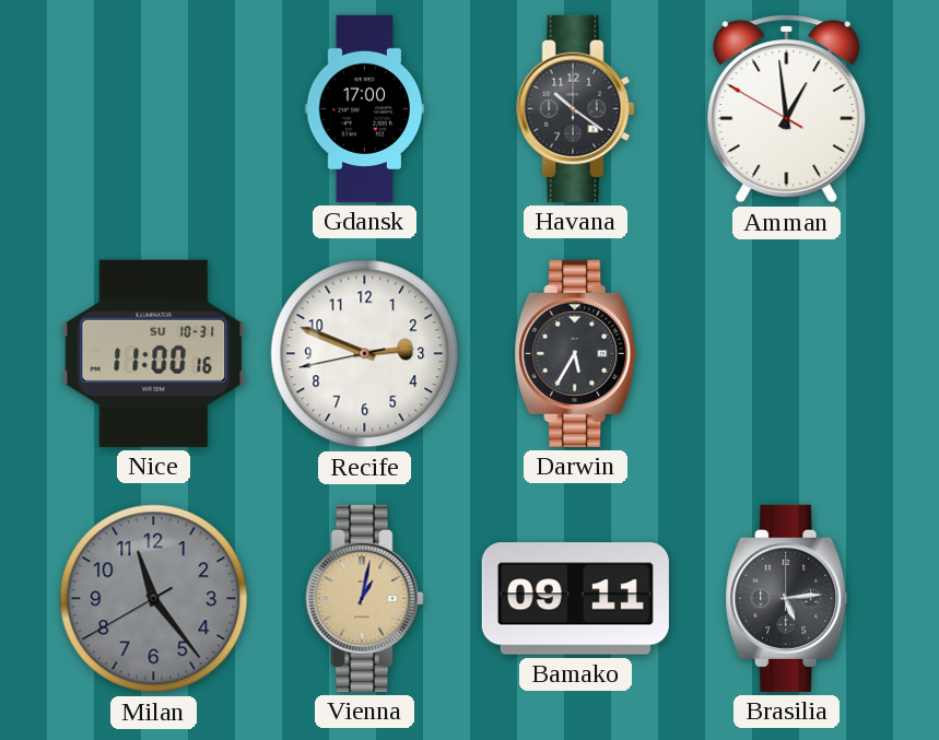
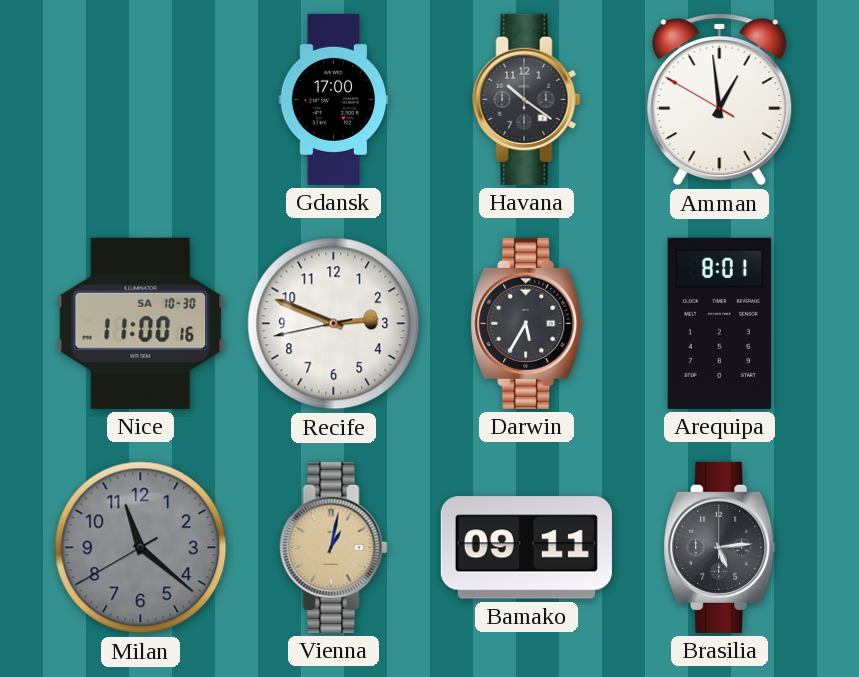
Nice date: SU 10-31 -> SA 10-30 (141, 323)
Arequipa: none -> 8:01 (720, 323)
Milan: 11:23 -> 11:21 (141, 548)
